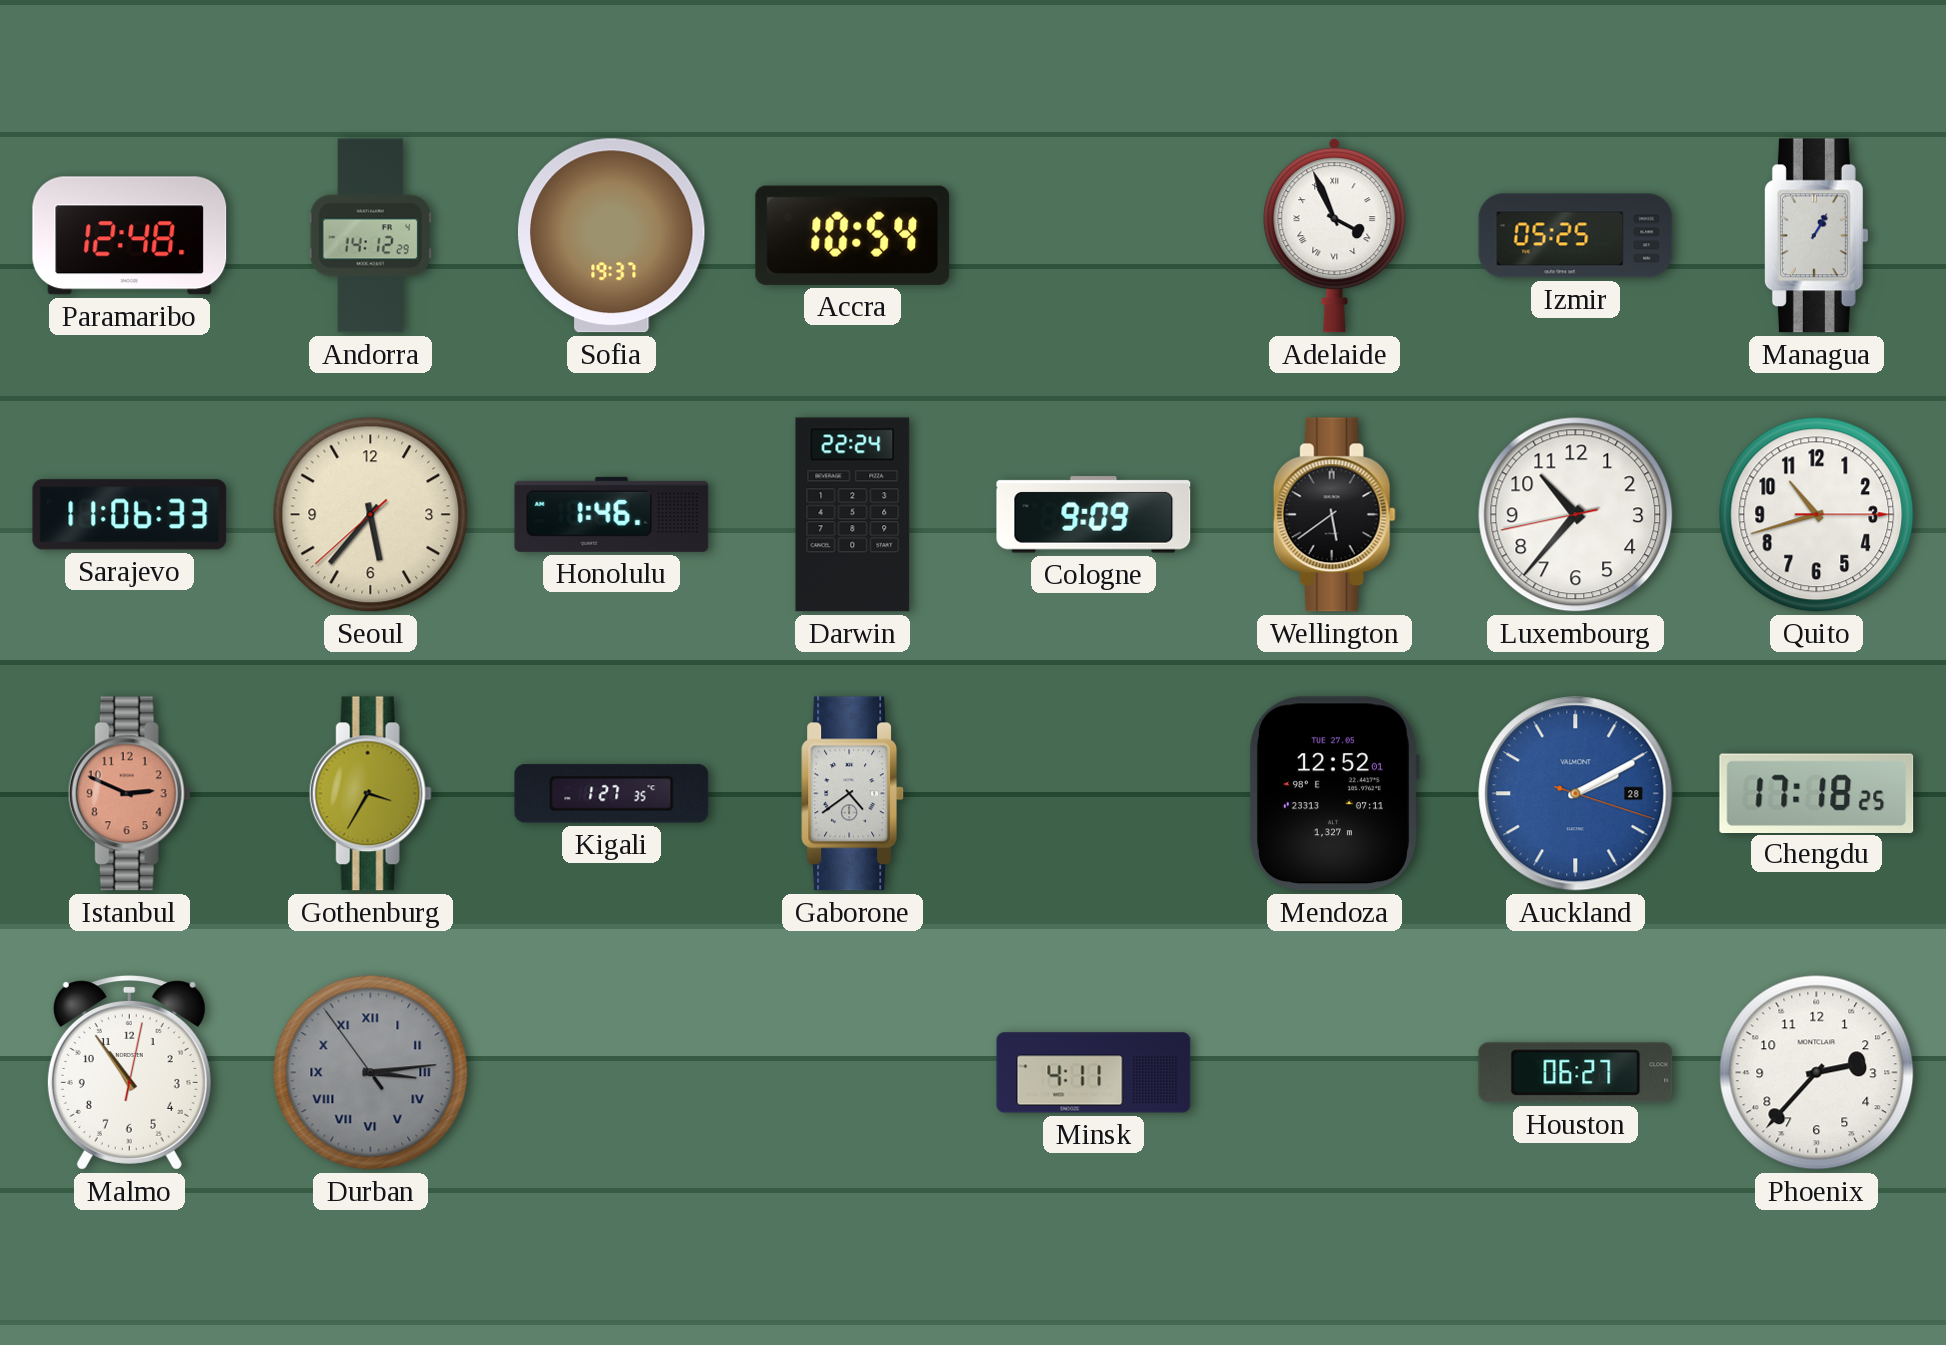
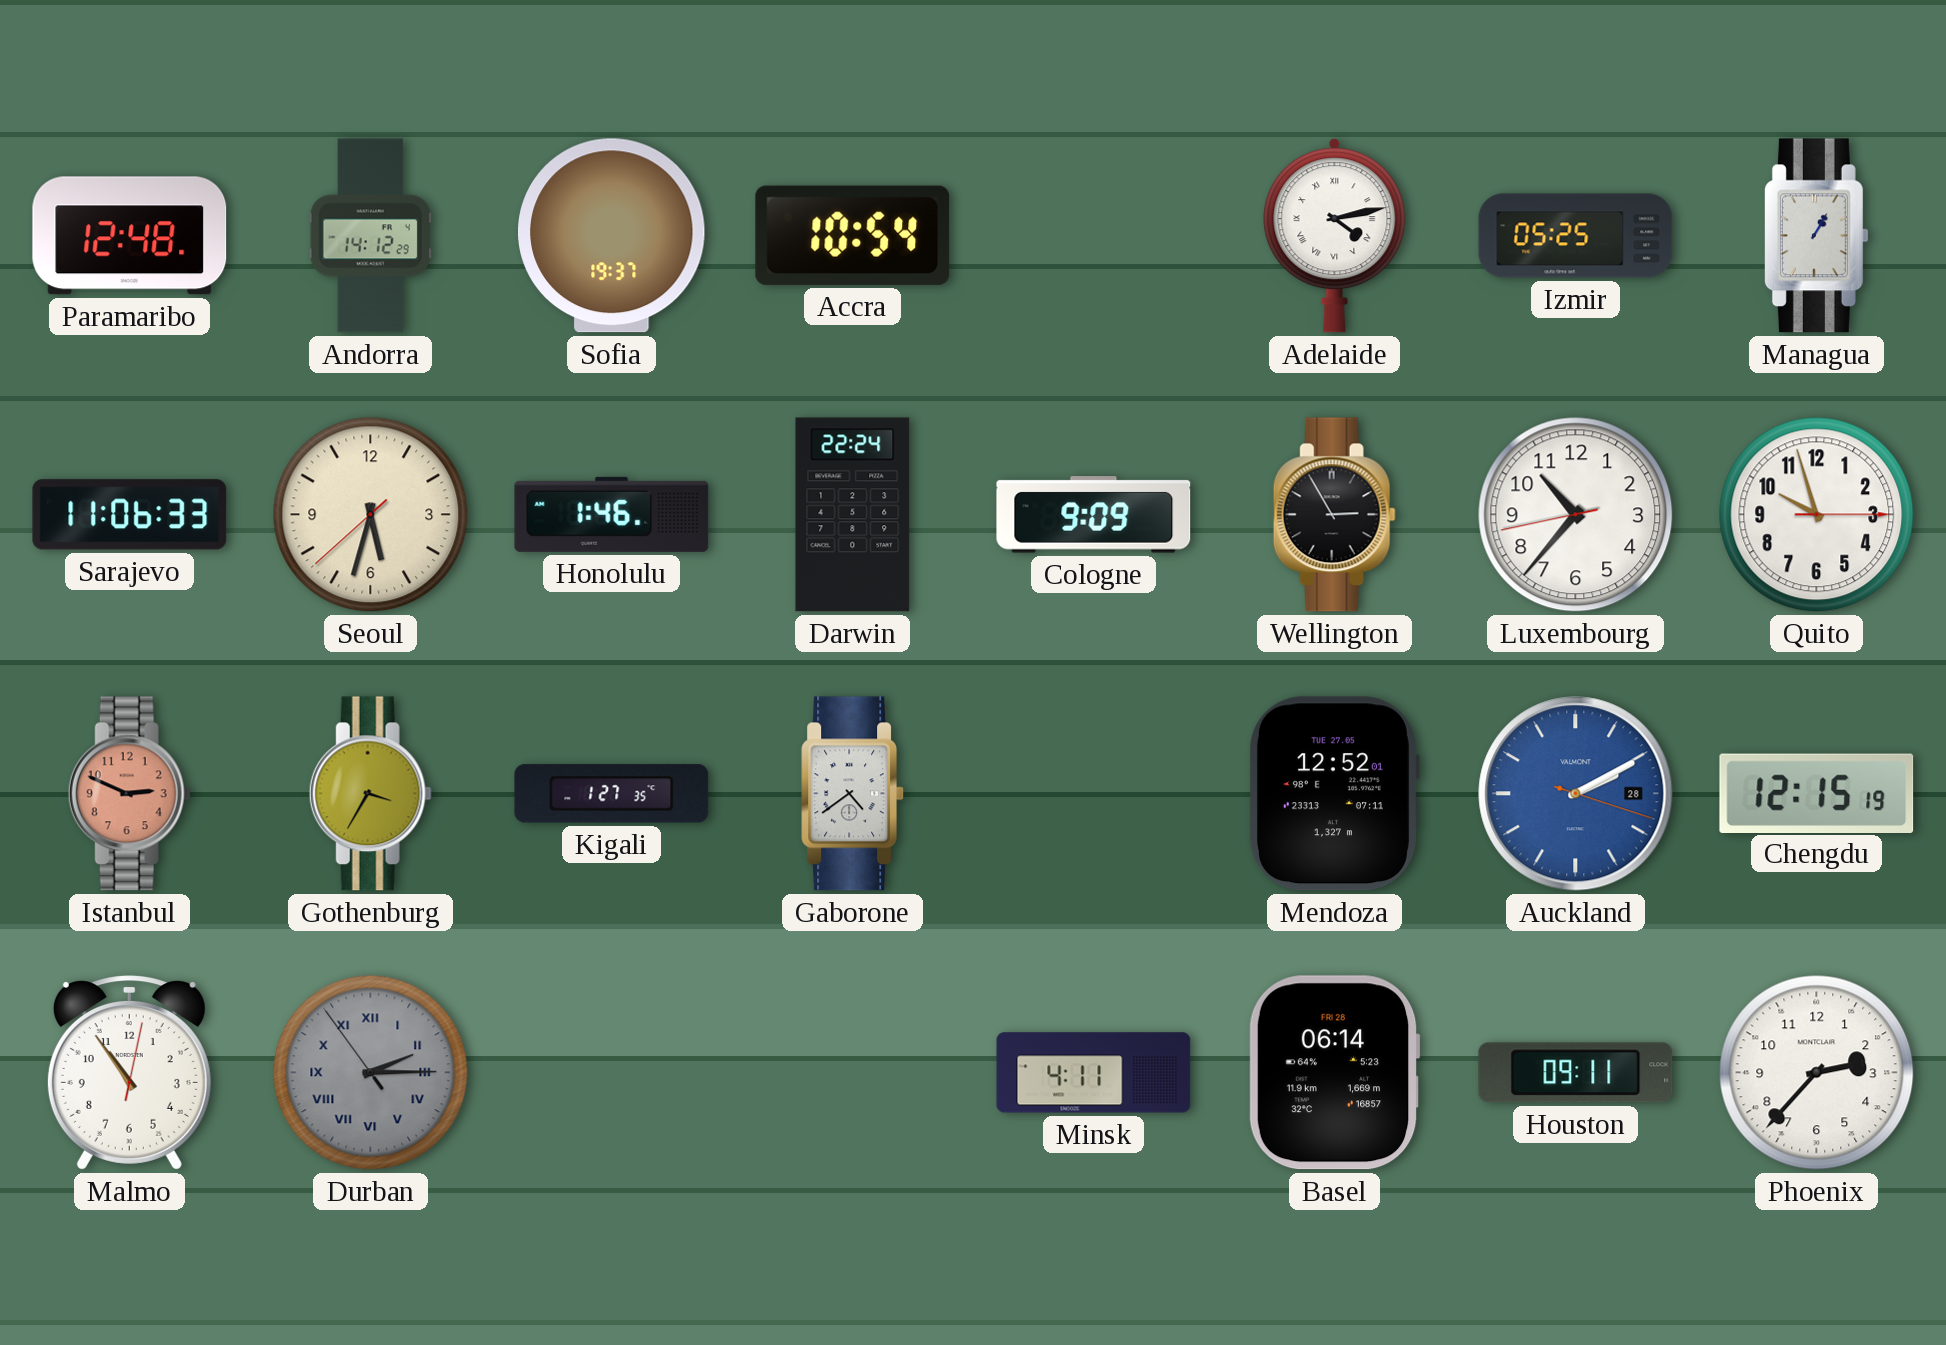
Adelaide: 3:56 -> 4:13 (1335, 236)
Seoul: 5:36 -> 5:32 (371, 515)
Wellington: 5:39 -> 2:55 (1334, 515)
Quito: 10:42 -> 9:57 (1817, 515)
Chengdu: 17:18 -> 12:15 (1817, 793)
Durban: 3:13 -> 2:14 (371, 1073)
Basel: none -> 06:14 (1334, 1073)
Houston: 06:27 -> 09:11 (1576, 1073)
